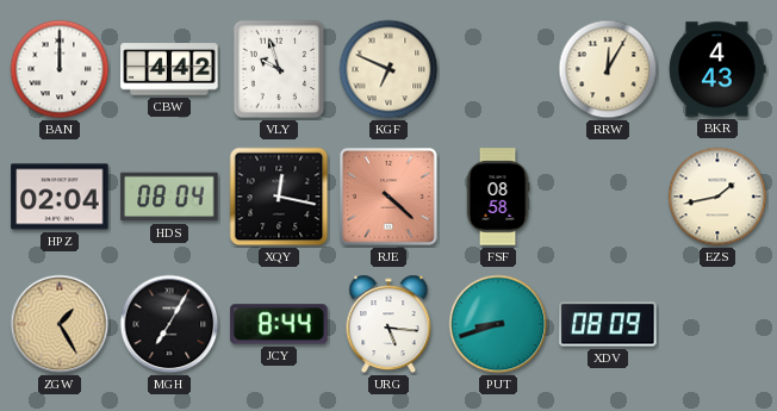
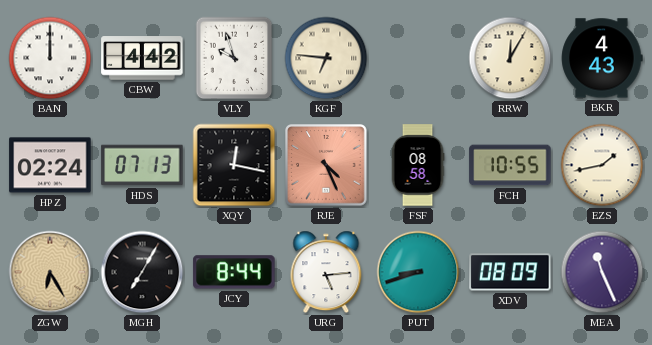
KGF: 6:49 -> 6:46 (326, 58)
HPZ: 02:04 -> 02:24 (50, 165)
HDS: 08:04 -> 07:13 (142, 165)
RJE: 4:22 -> 4:26 (327, 166)
FCH: none -> 10:55 (510, 165)
ZGW: 1:25 -> 6:25 (50, 272)
URG: 5:16 -> 5:14 (326, 272)
MEA: none -> 11:26 (602, 272)
